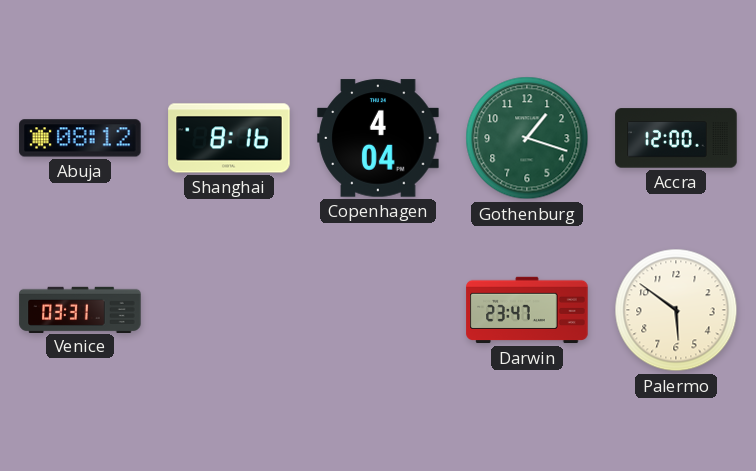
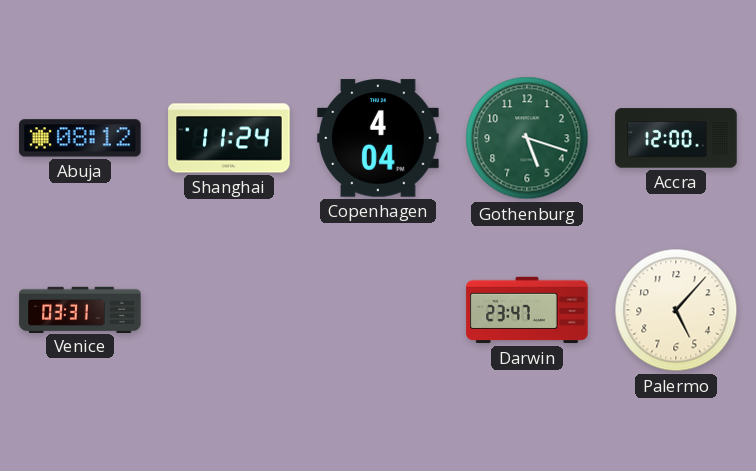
Shanghai: 8:16 -> 11:24 (229, 138)
Gothenburg: 1:18 -> 5:18 (527, 138)
Palermo: 5:51 -> 5:07 (676, 310)
